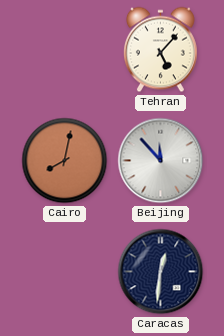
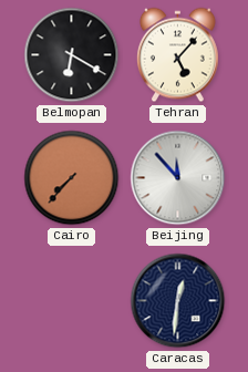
Belmopan: none -> 6:20 (72, 55)
Cairo: 8:02 -> 7:37 (72, 178)
